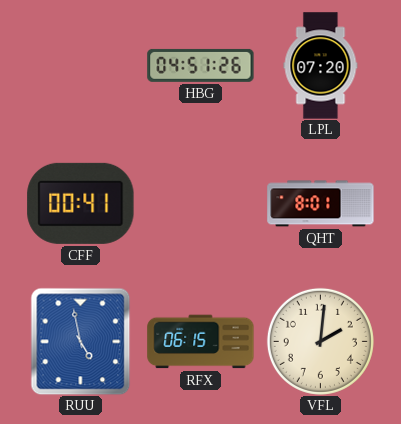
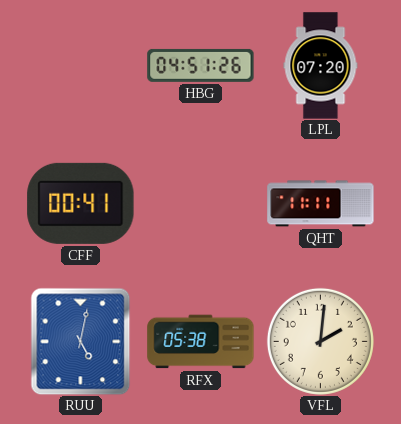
QHT: 8:01 -> 11:11 (321, 204)
RUU: 4:58 -> 5:02 (81, 341)
RFX: 06:15 -> 05:38 (201, 342)
